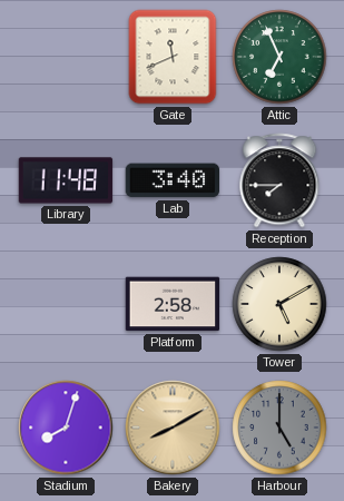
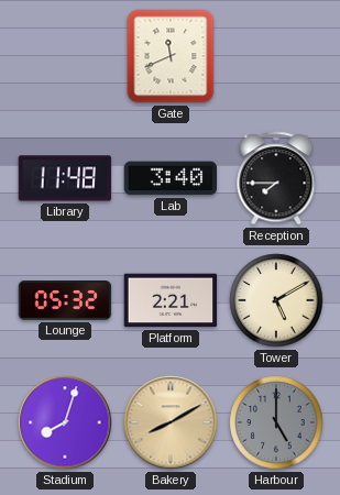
Attic: 6:56 -> none (279, 57)
Lounge: none -> 05:32 (65, 301)
Platform: 2:58 -> 2:21 (171, 300)
